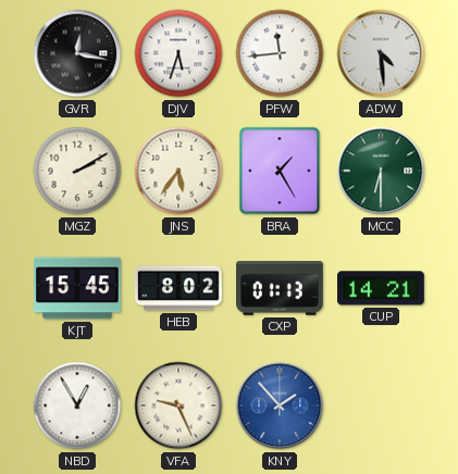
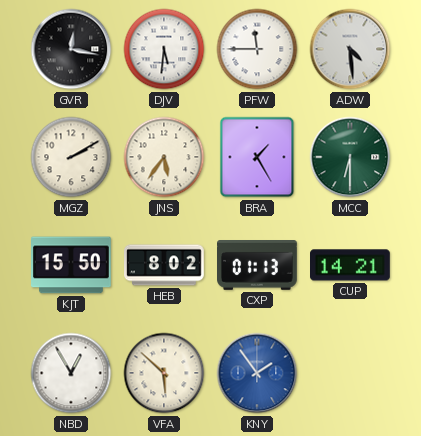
DJV: 5:33 -> 5:31 (164, 49)
PFW: 11:44 -> 11:45 (257, 49)
KJT: 15:45 -> 15:50 (72, 265)
VFA: 9:26 -> 5:52 (164, 373)
KNY: 1:53 -> 1:54 (257, 373)
